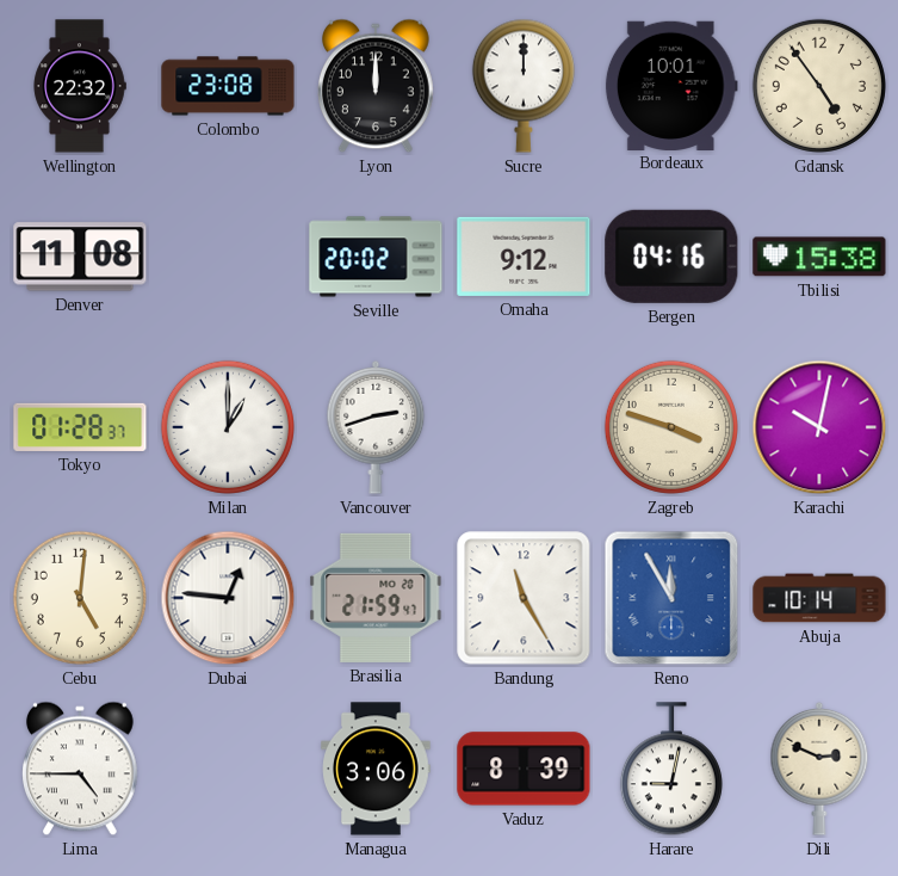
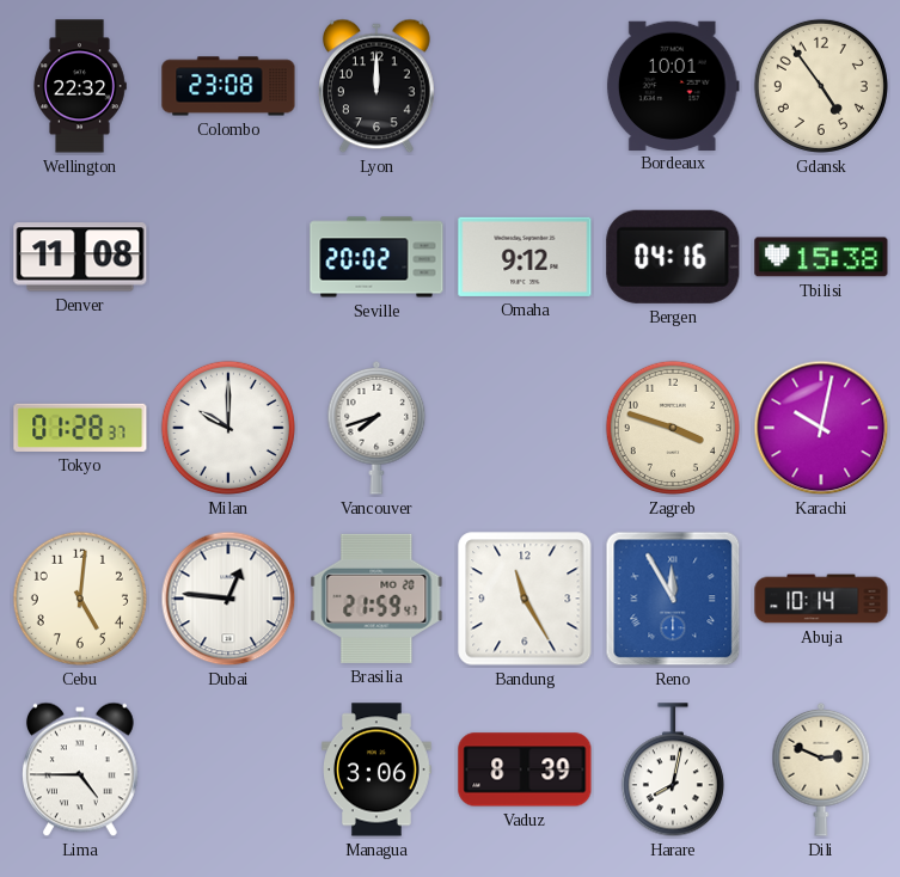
Sucre: 12:00 -> none (524, 86)
Milan: 1:00 -> 10:00 (228, 428)
Vancouver: 2:42 -> 7:42 (376, 428)
Harare: 9:02 -> 8:02 (673, 771)
